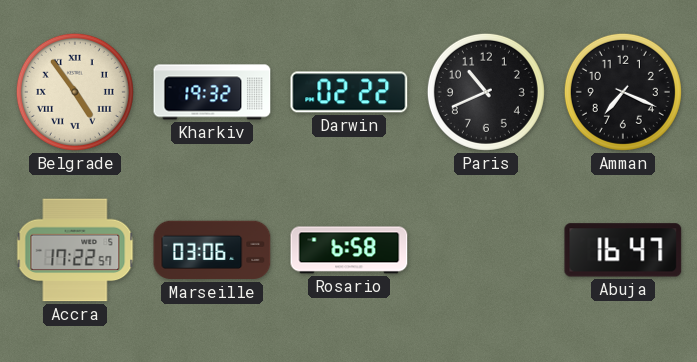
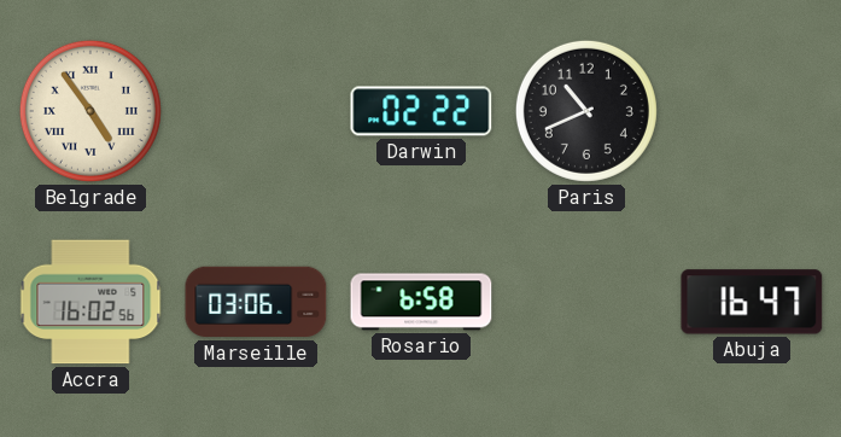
Kharkiv: 19:32 -> none (212, 92)
Amman: 7:19 -> none (623, 92)
Accra: 17:22 -> 16:02 (90, 302)
